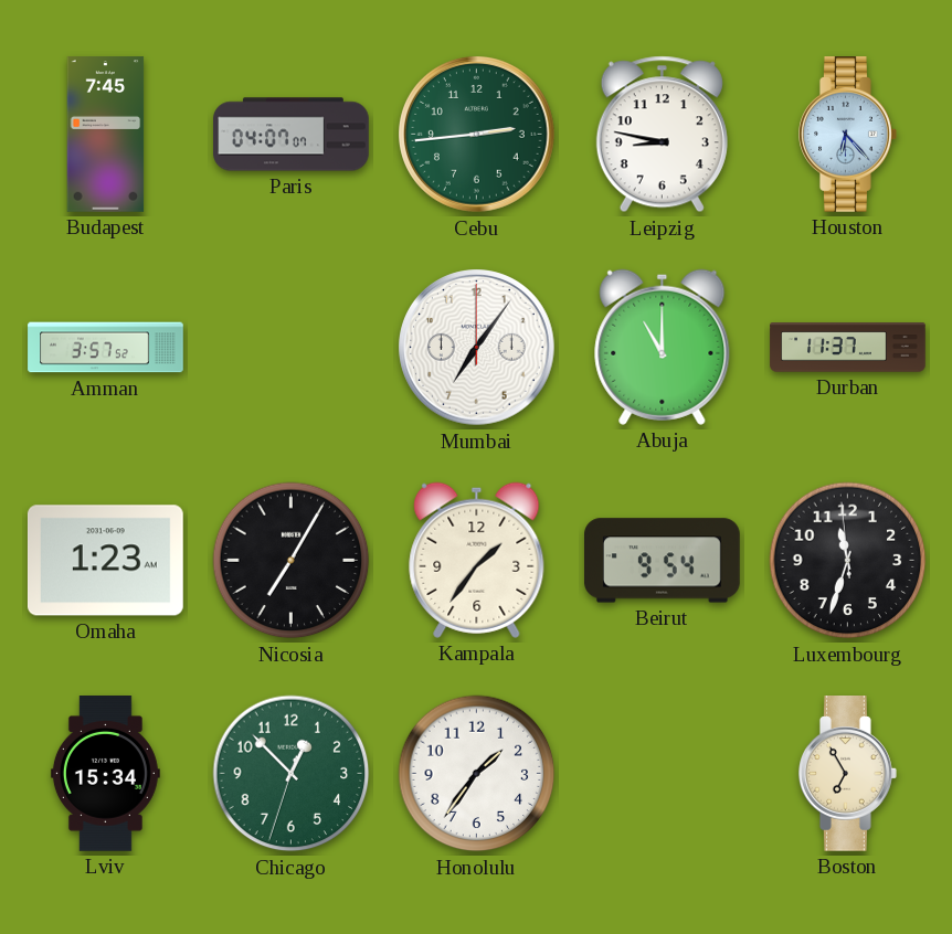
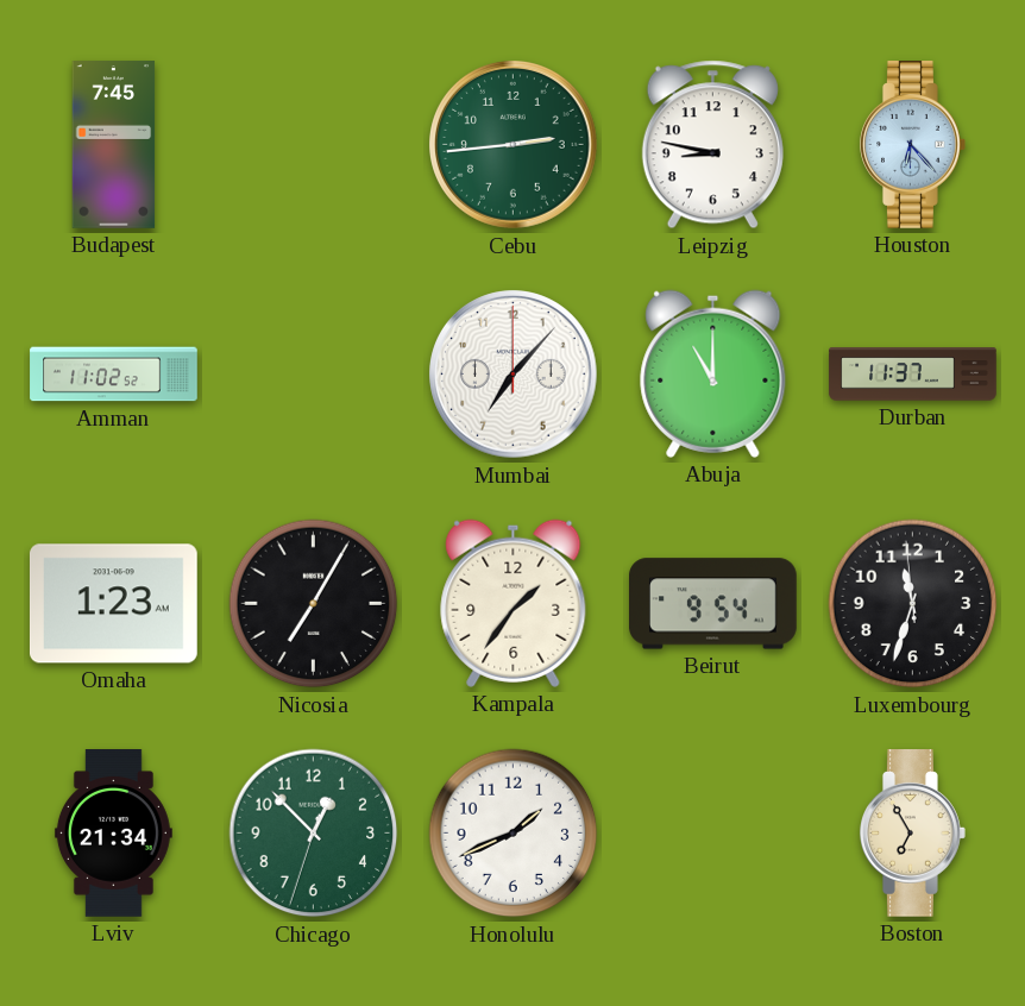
Paris: 04:07 -> none (292, 135)
Amman: 3:57 -> 11:02 (114, 375)
Mumbai: 7:06 -> 7:07 (514, 375)
Lviv: 15:34 -> 21:34 (113, 834)
Honolulu: 1:36 -> 1:41 (514, 834)
